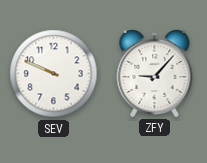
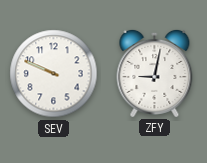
ZFY: 9:07 -> 9:02 (155, 73)
